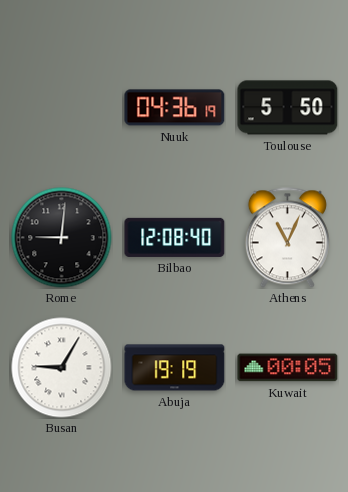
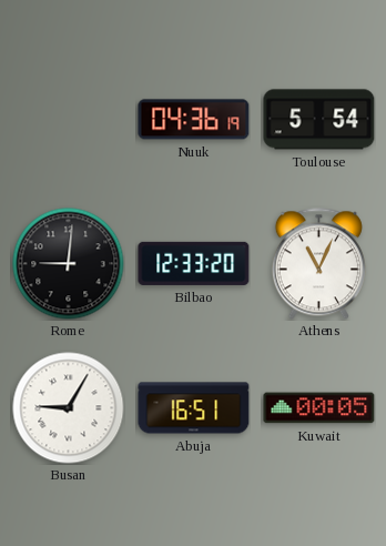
Toulouse: 5:50 -> 5:54 (319, 120)
Bilbao: 12:08 -> 12:33 (194, 263)
Abuja: 19:19 -> 16:51 (194, 408)
